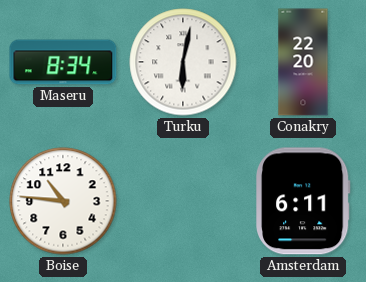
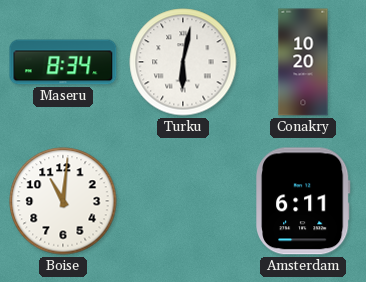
Conakry: 22:20 -> 10:20 (303, 62)
Boise: 10:46 -> 11:01 (63, 201)
